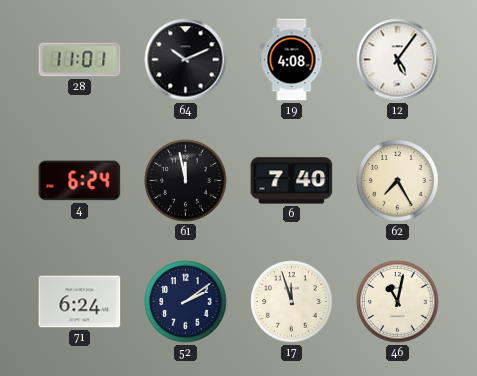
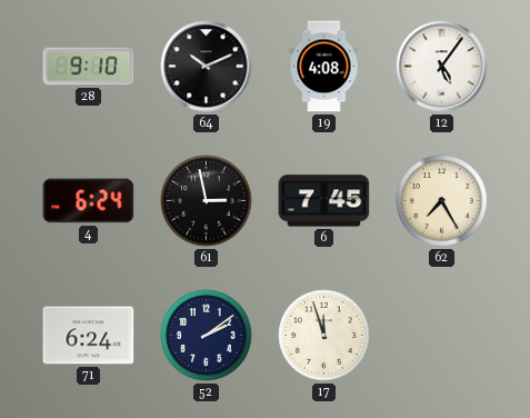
28: 11:01 -> 9:10 (89, 67)
61: 11:58 -> 2:58 (207, 201)
6: 7:40 -> 7:45 (324, 201)
46: 11:02 -> none (398, 302)
